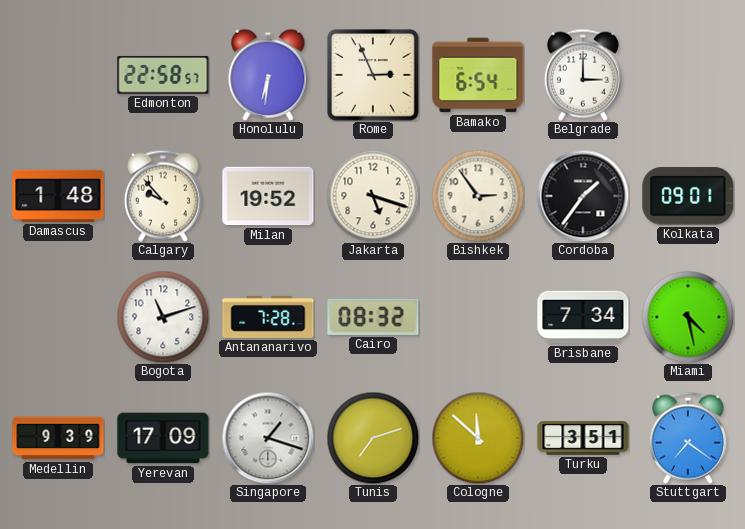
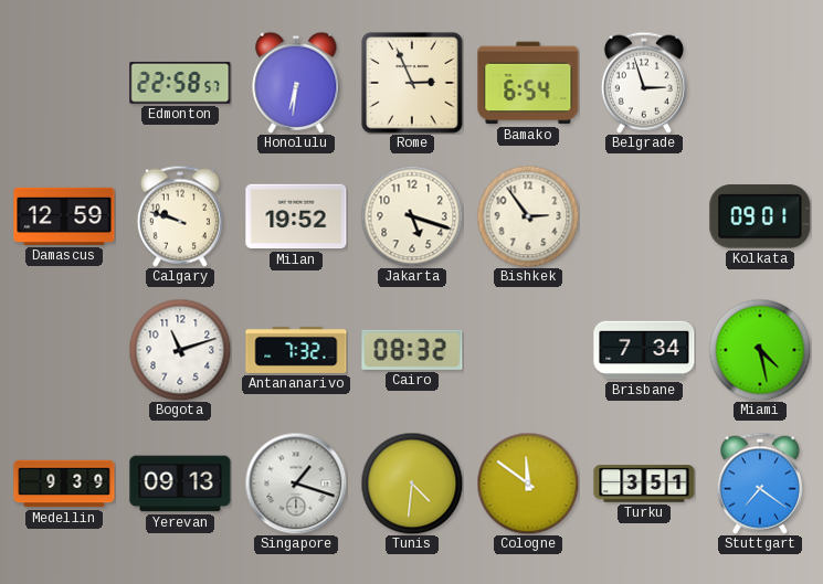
Belgrade: 3:00 -> 2:57 (644, 83)
Damascus: 1:48 -> 12:59 (64, 216)
Calgary: 9:53 -> 9:48 (180, 216)
Cordoba: 1:36 -> none (583, 196)
Antananarivo: 7:28 -> 7:32 (296, 350)
Yerevan: 17:09 -> 09:13 (180, 484)
Tunis: 7:12 -> 4:31 (412, 484)
Cologne: 11:52 -> 11:51 (528, 484)
